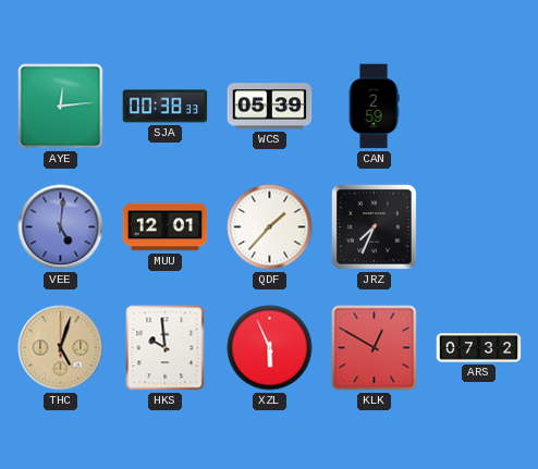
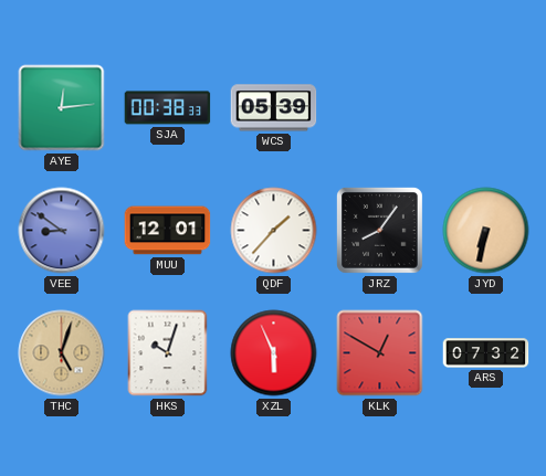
CAN: 2:59 -> none (374, 107)
VEE: 5:01 -> 8:51 (62, 231)
JRZ: 7:34 -> 8:06 (379, 230)
JYD: none -> 6:32 (486, 231)
HKS: 9:59 -> 10:03 (168, 353)
